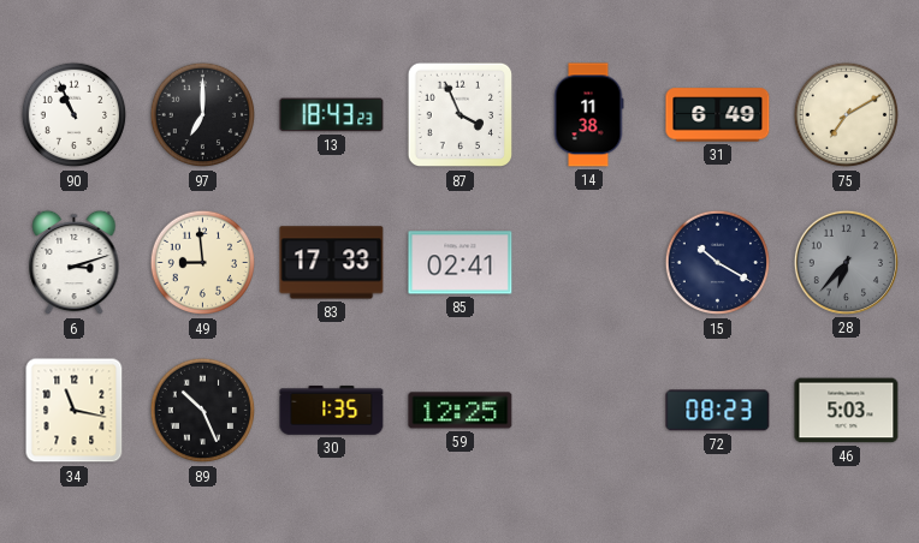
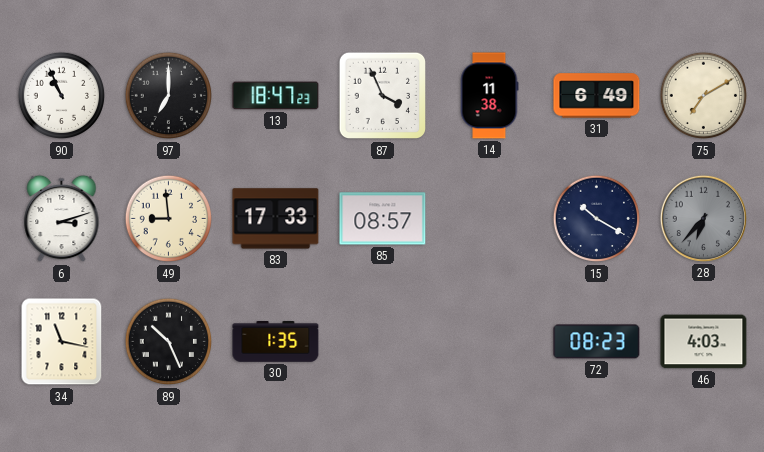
13: 18:43 -> 18:47 (276, 96)
85: 02:41 -> 08:57 (383, 219)
59: 12:25 -> none (461, 411)
46: 5:03 -> 4:03 (704, 342)
